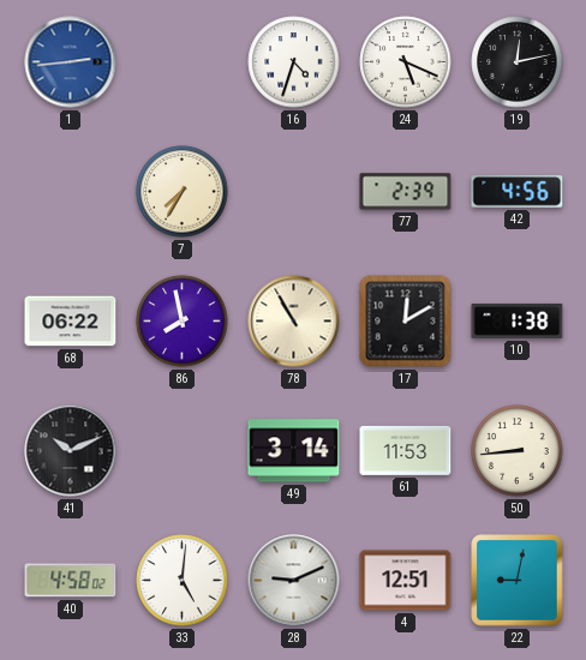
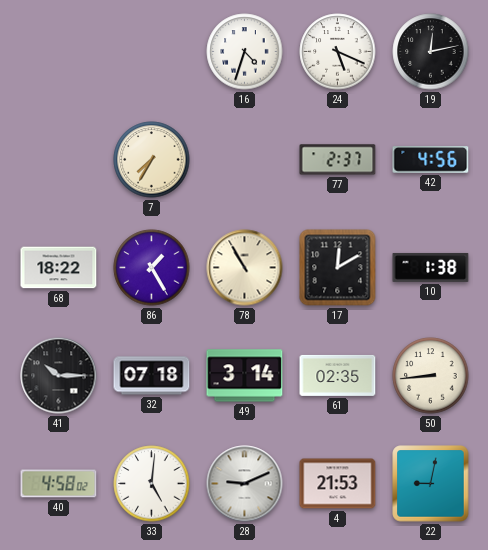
1: 2:44 -> none (71, 62)
77: 2:39 -> 2:37 (338, 160)
68: 06:22 -> 18:22 (59, 268)
86: 7:58 -> 1:25 (152, 268)
41: 10:11 -> 10:15 (59, 376)
32: none -> 07:18 (152, 376)
61: 11:53 -> 02:35 (338, 375)
4: 12:51 -> 21:53 (338, 484)
